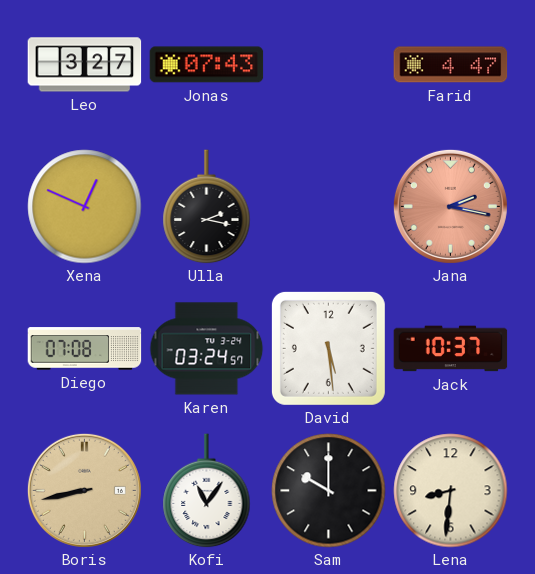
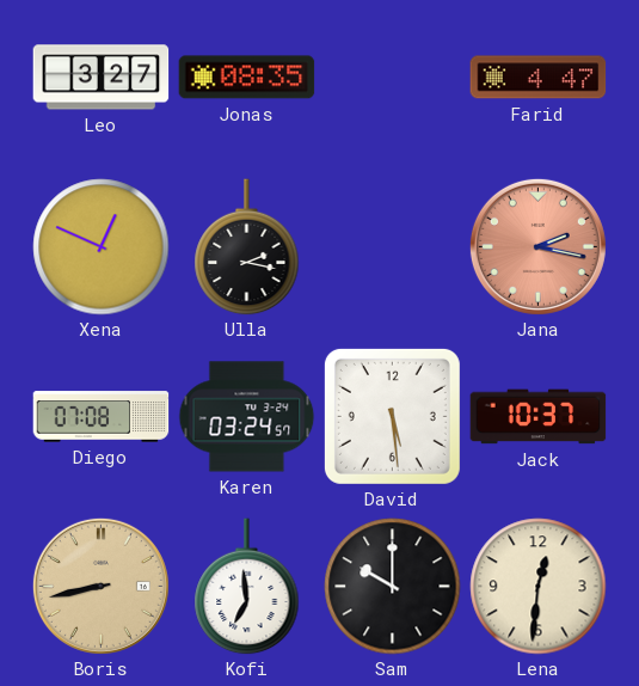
Jonas: 07:43 -> 08:35 (247, 78)
Kofi: 11:06 -> 6:59 (247, 587)
Lena: 8:31 -> 12:31 (539, 587)
